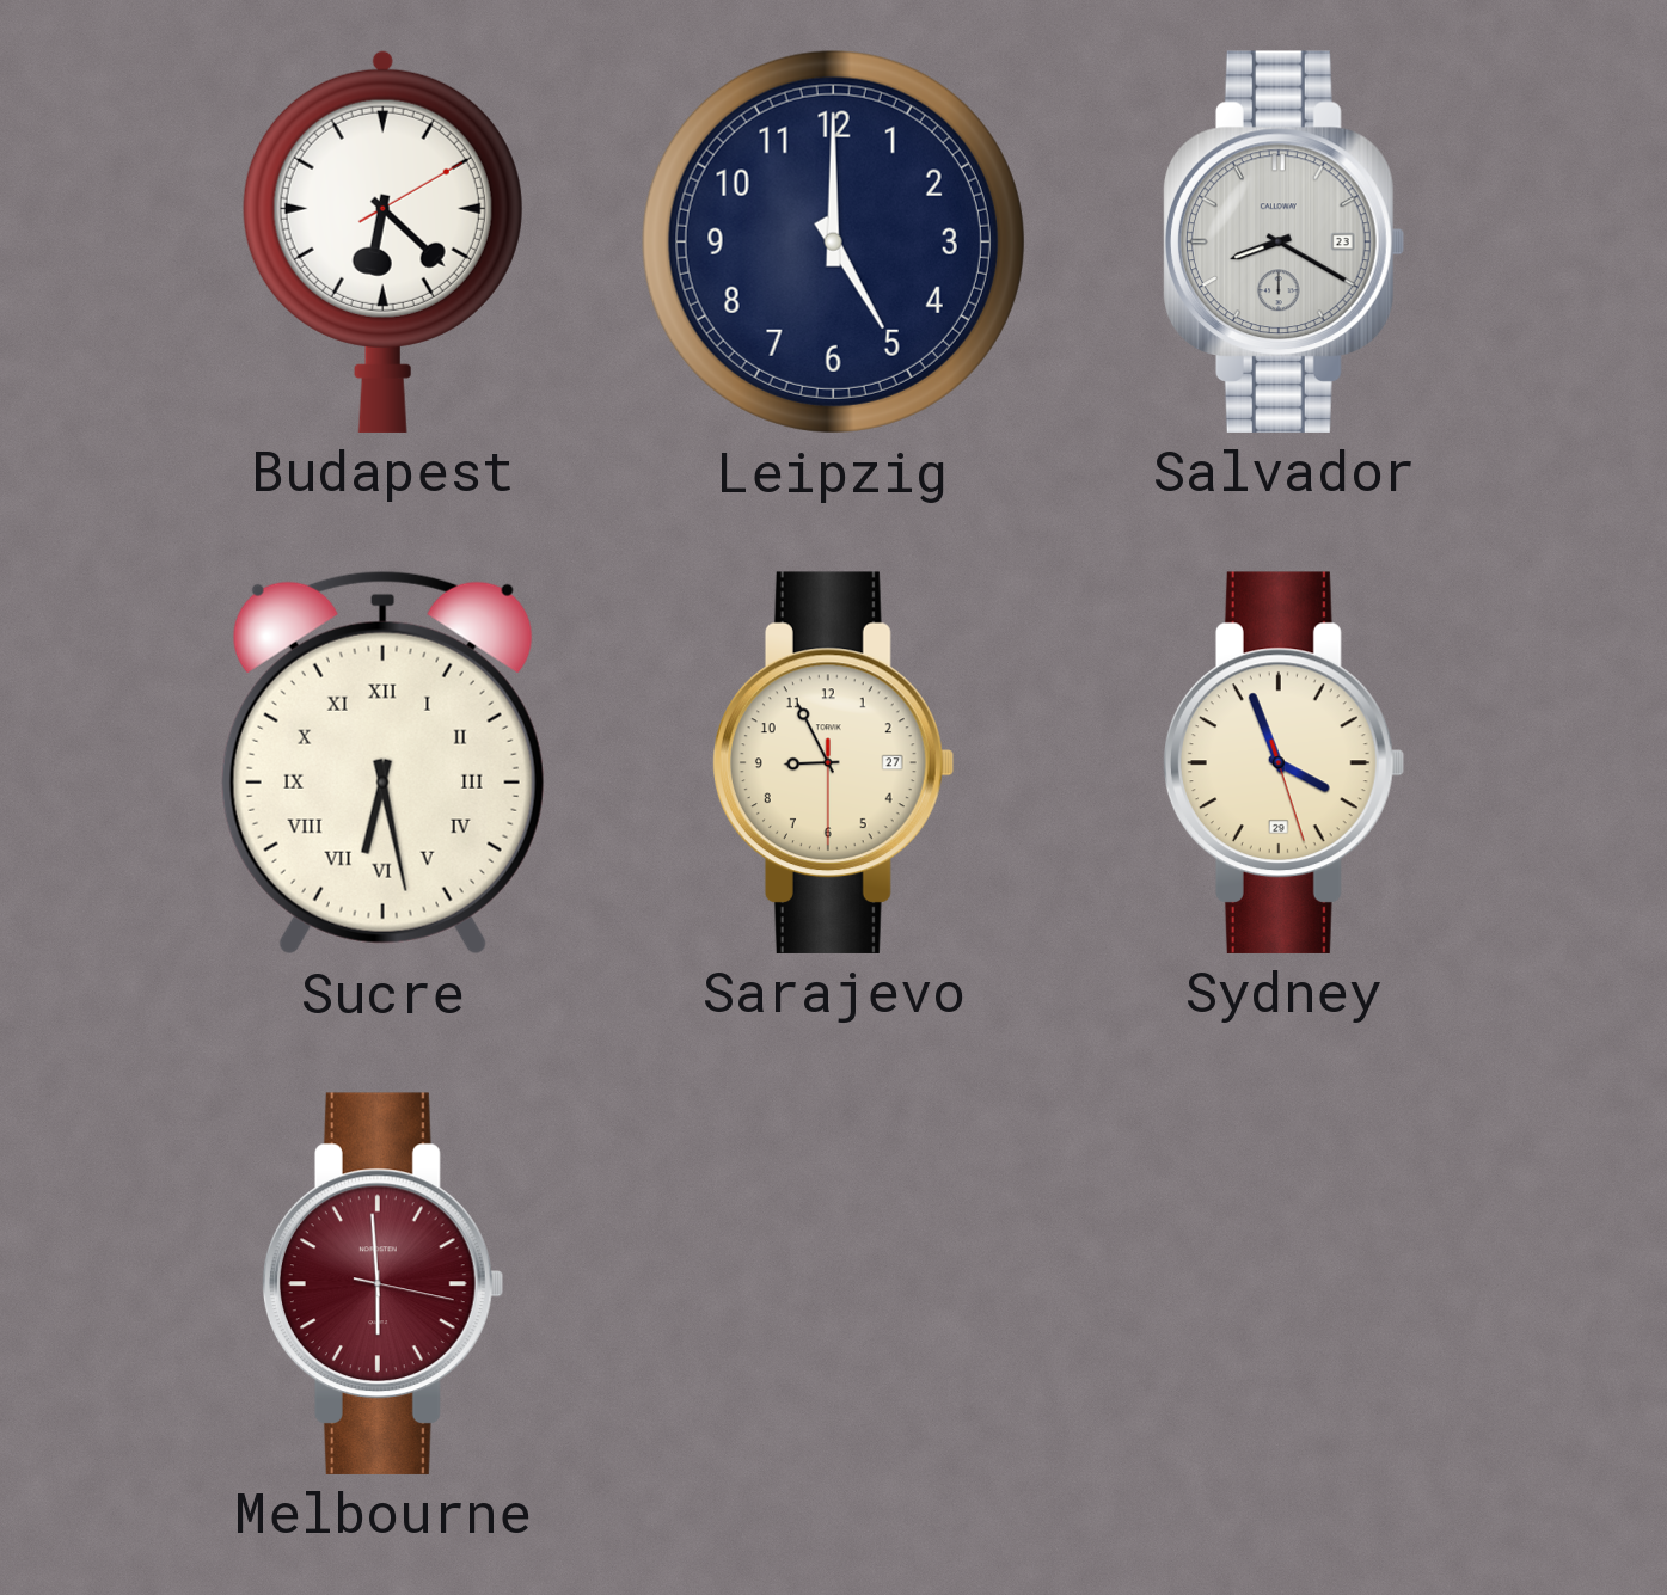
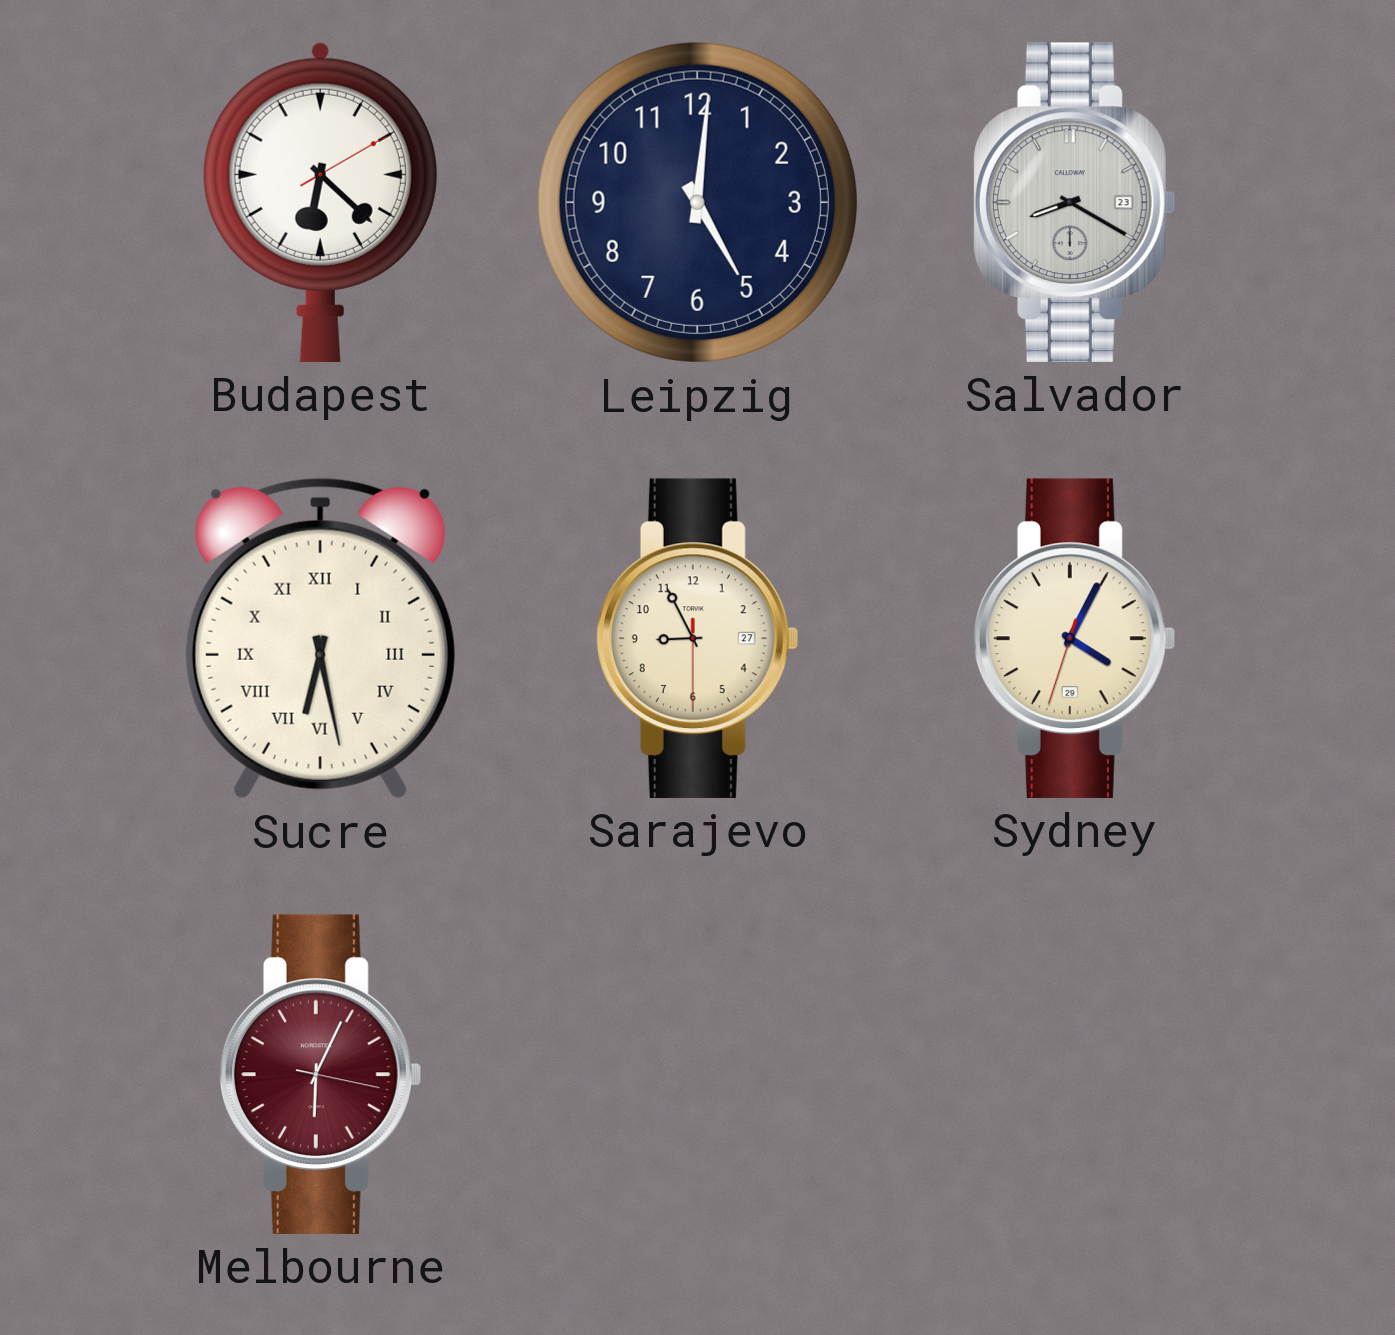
Leipzig: 5:00 -> 5:01 (697, 202)
Sydney: 3:56 -> 4:04 (1074, 638)
Melbourne: 5:59 -> 6:04 (320, 1074)
